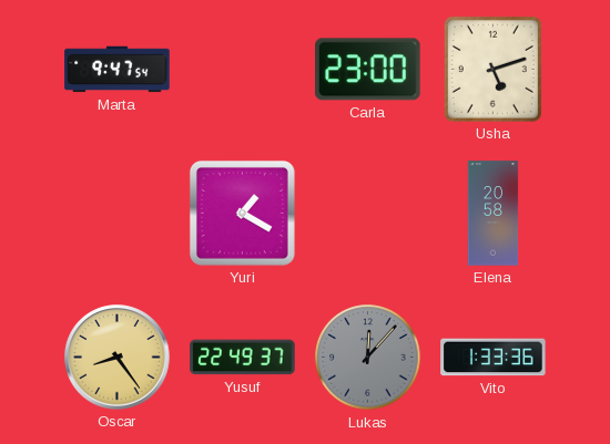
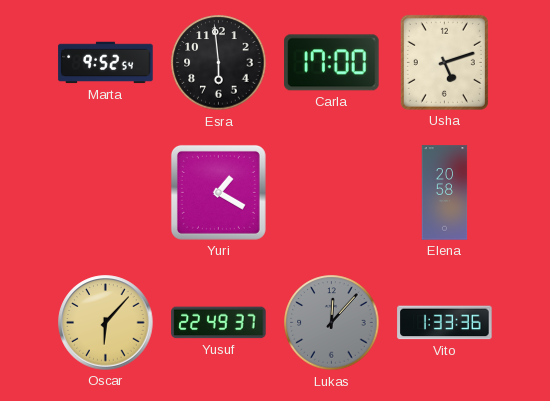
Marta: 9:47 -> 9:52 (106, 63)
Esra: none -> 5:59 (219, 63)
Carla: 23:00 -> 17:00 (332, 63)
Oscar: 8:24 -> 6:07 (106, 323)
